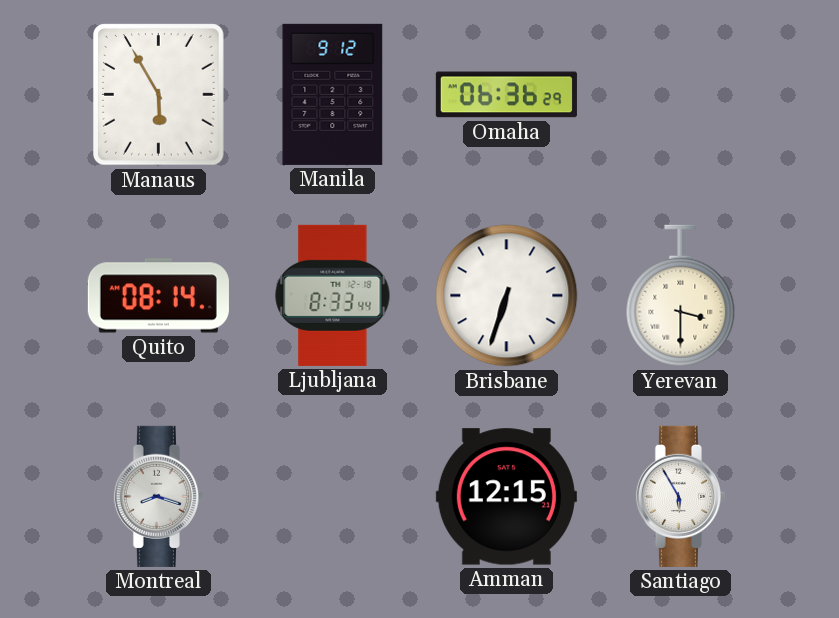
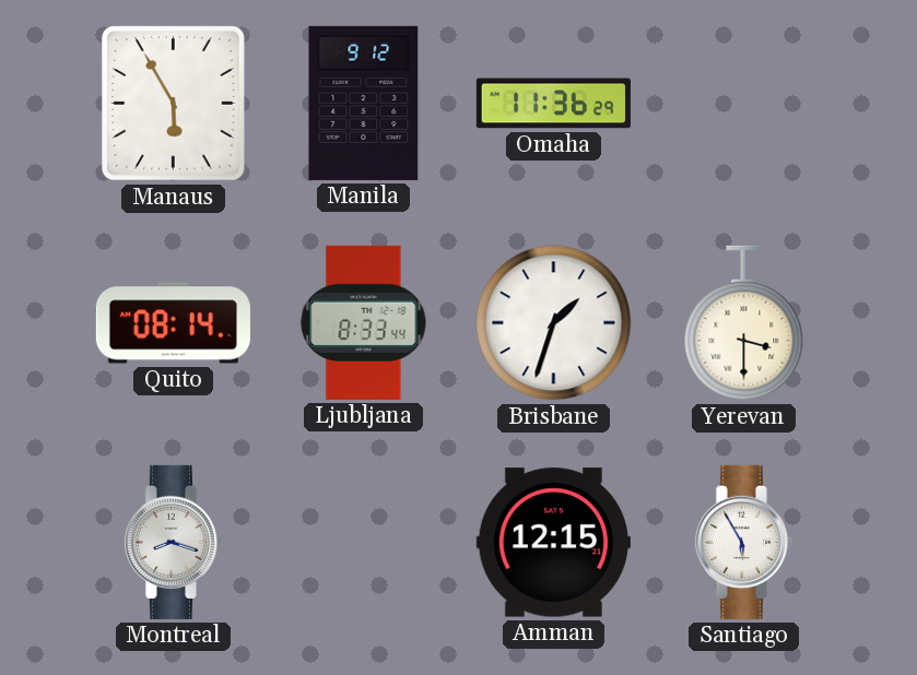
Omaha: 06:36 -> 11:36 (553, 104)
Brisbane: 6:33 -> 1:33 (554, 323)
